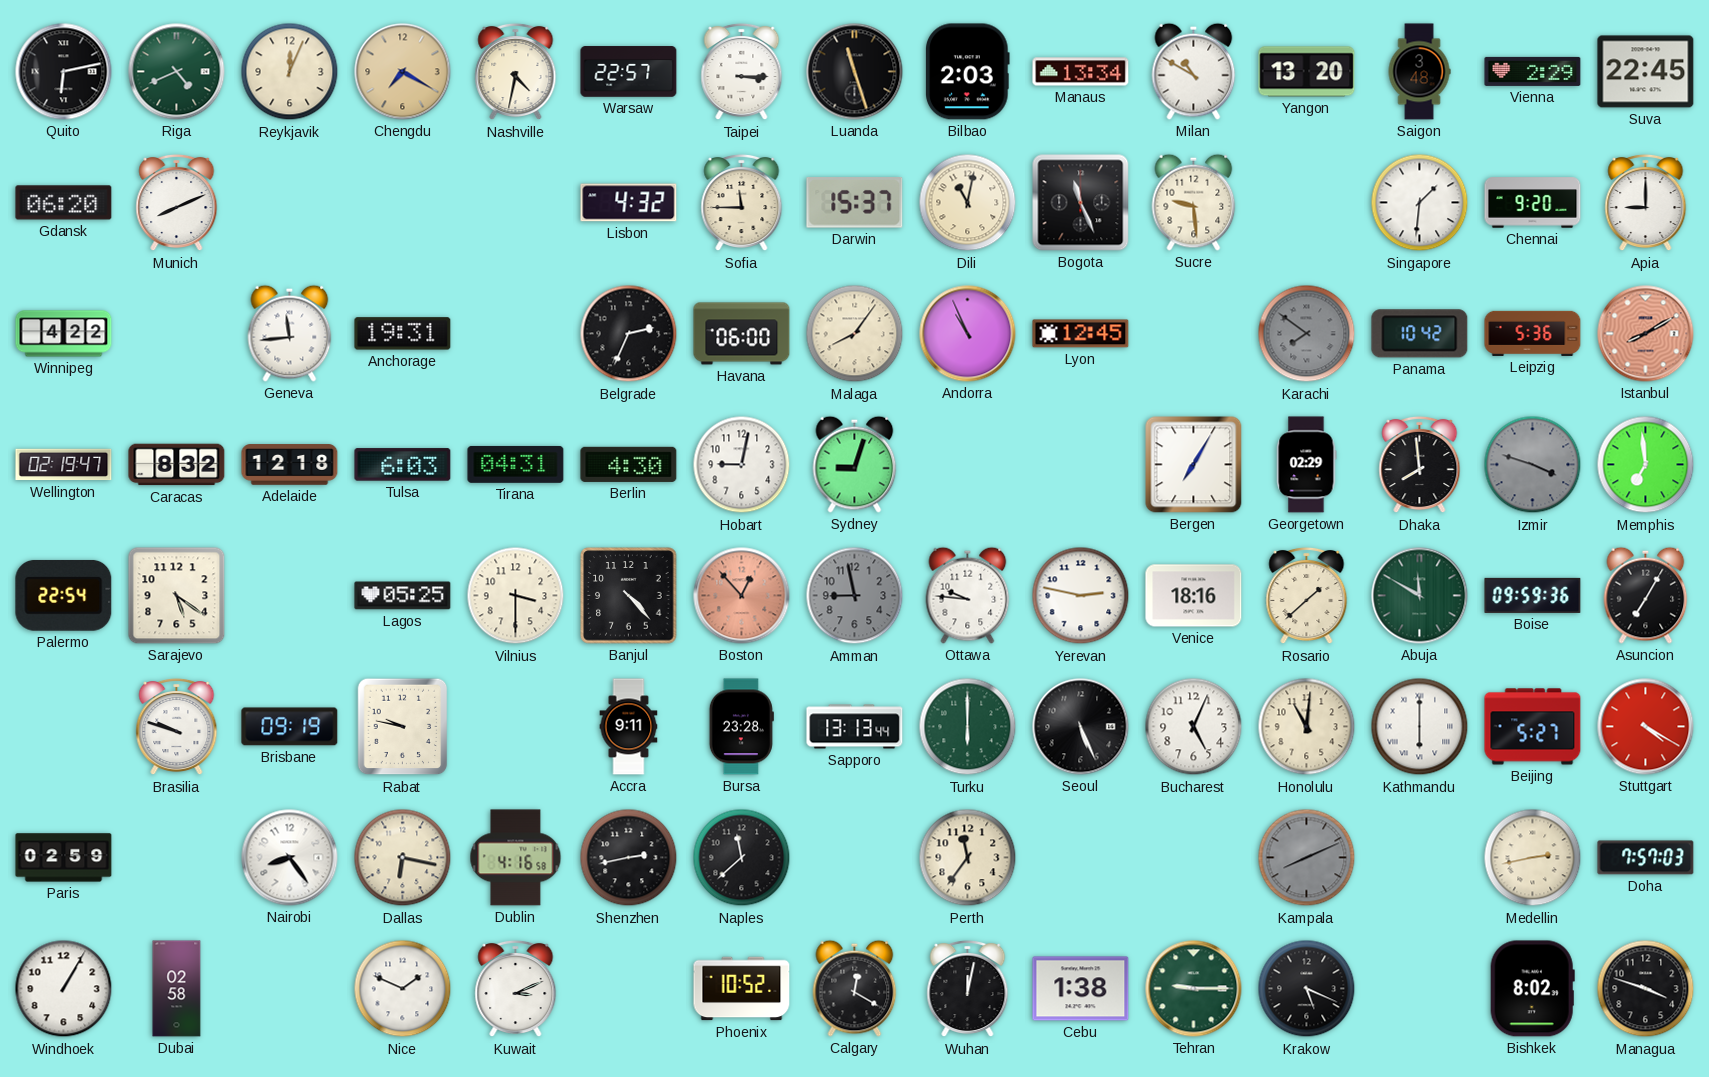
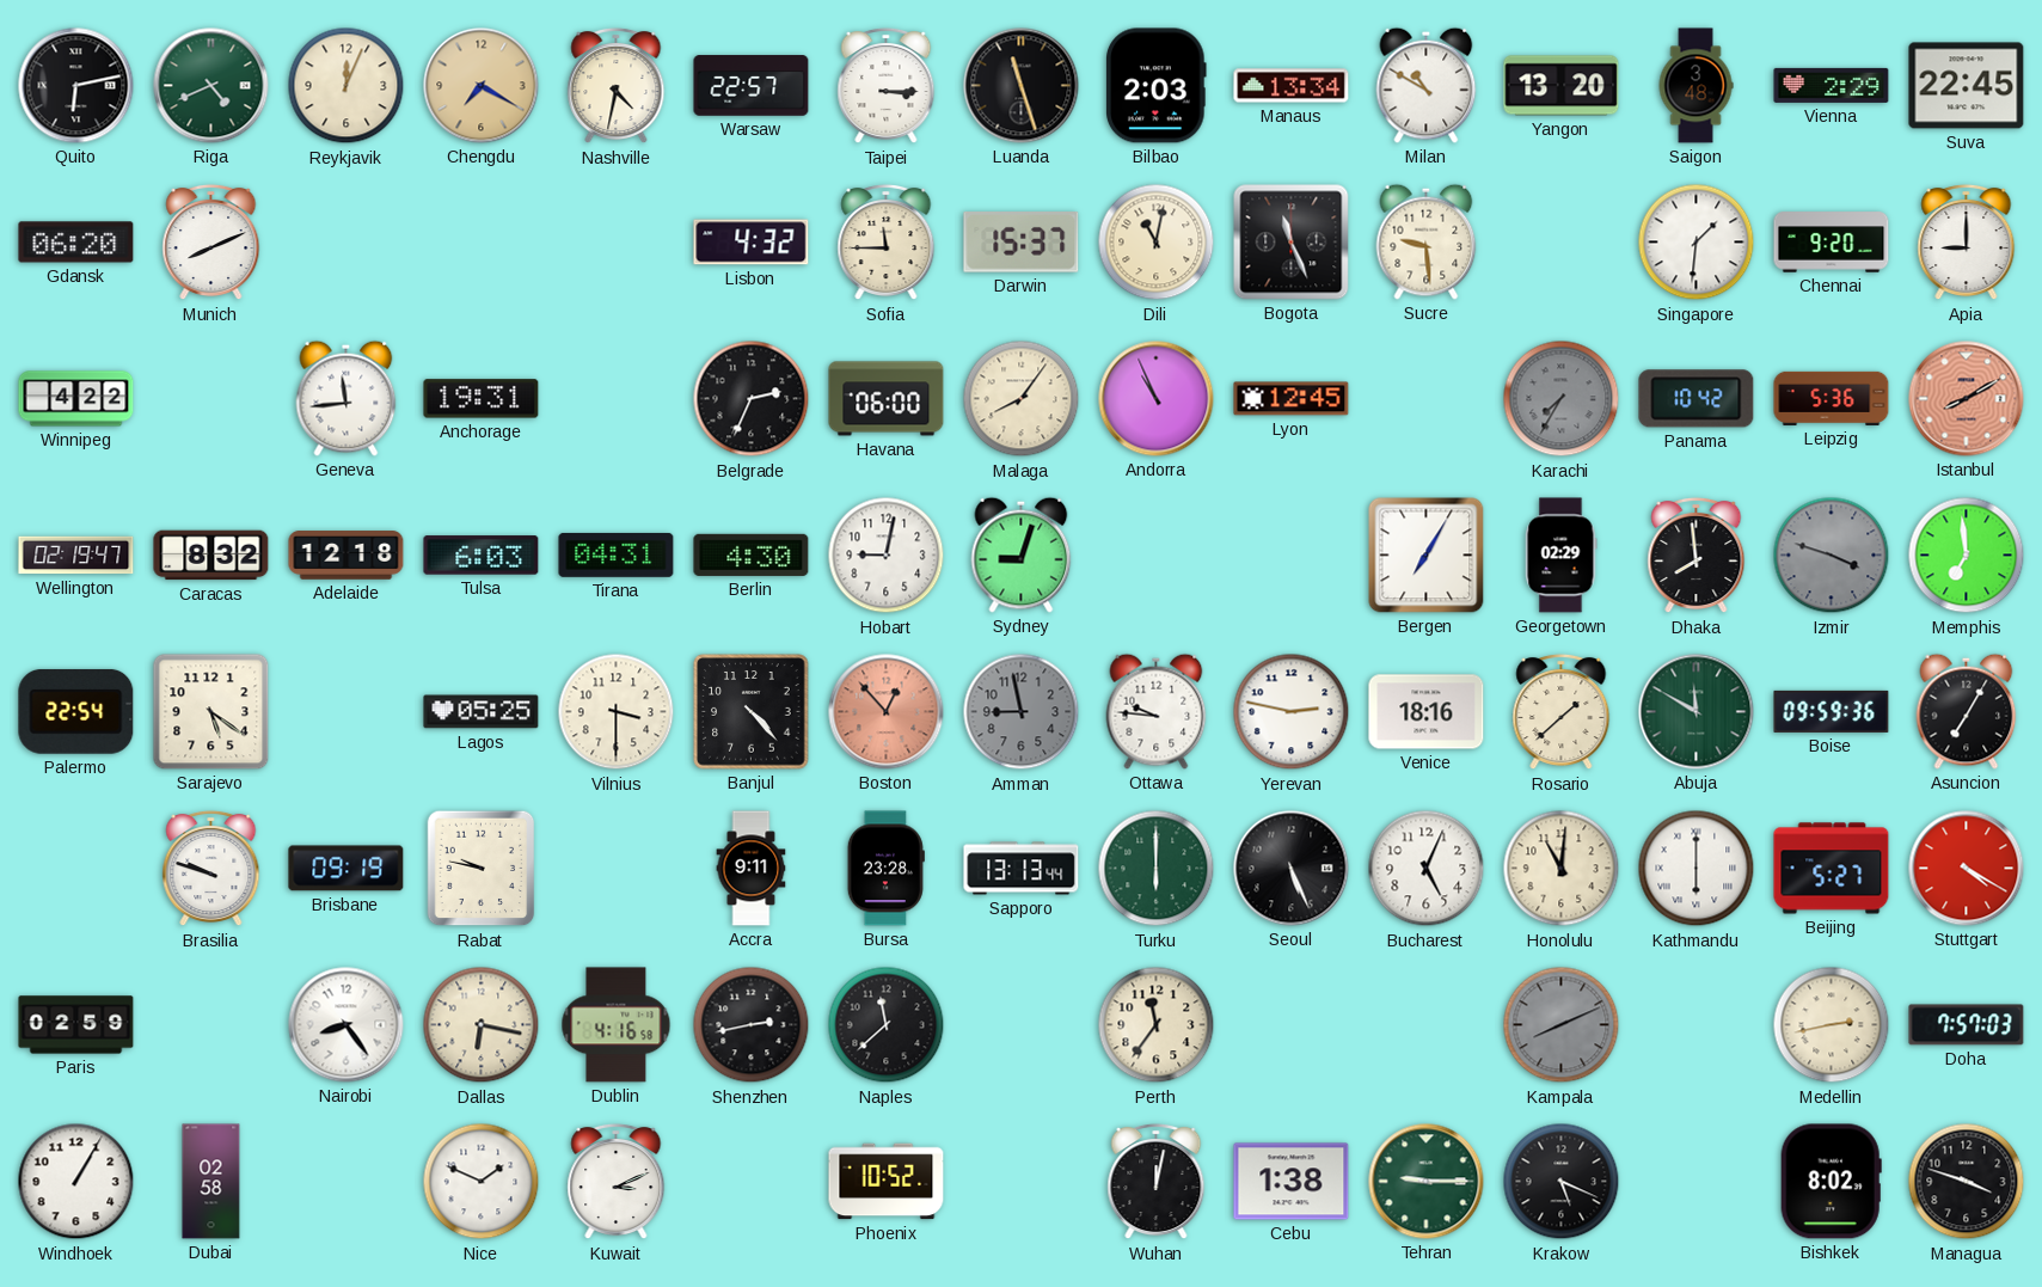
Karachi: 7:51 -> 7:35 (1562, 399)
Calgary: 12:20 -> none (855, 988)
